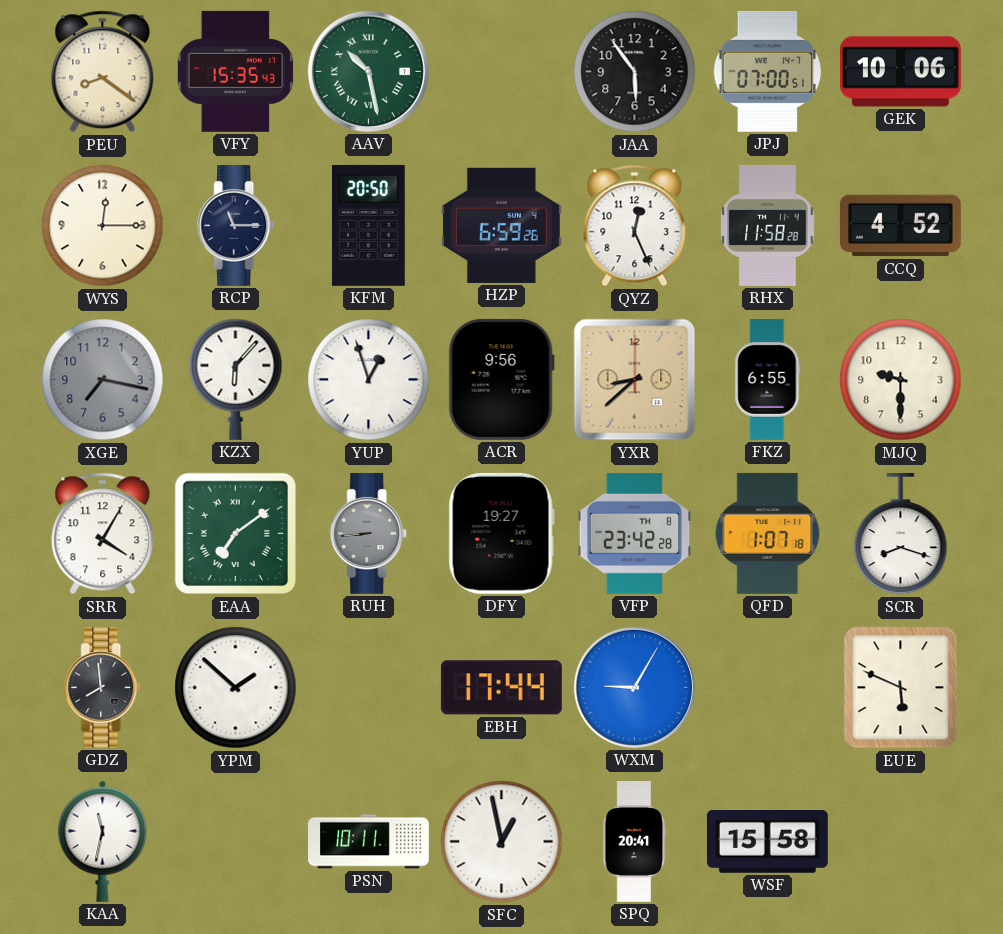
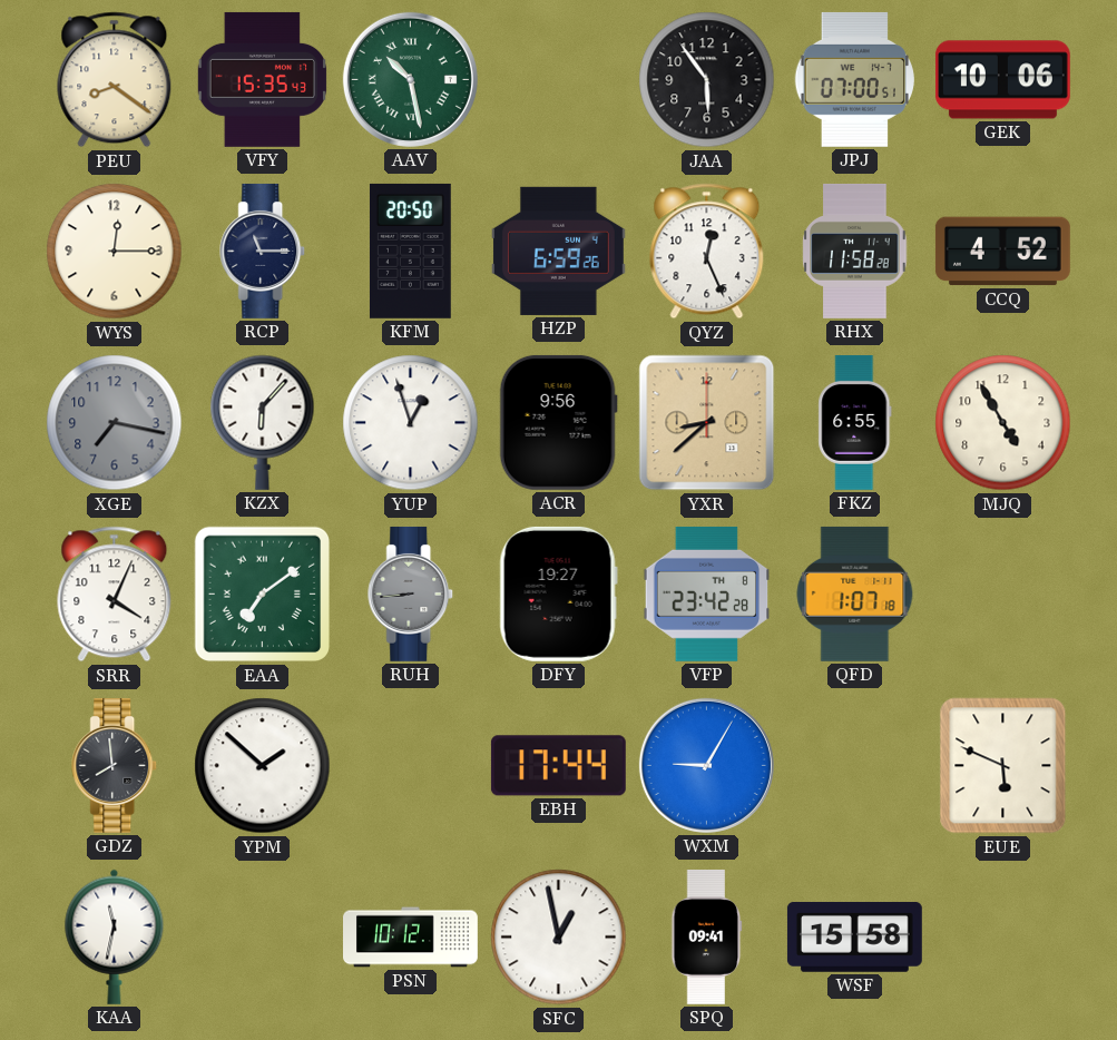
MJQ: 9:30 -> 4:55 (1003, 423)
SRR: 4:05 -> 4:04 (115, 595)
SCR: 8:18 -> none (901, 534)
PSN: 10:11 -> 10:12 (411, 938)
SPQ: 20:41 -> 09:41 (707, 936)
